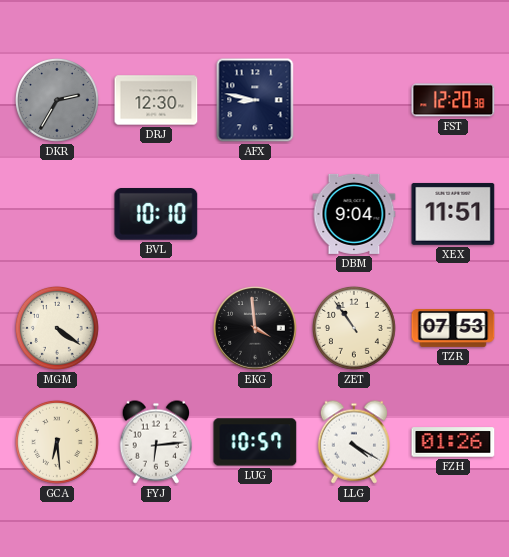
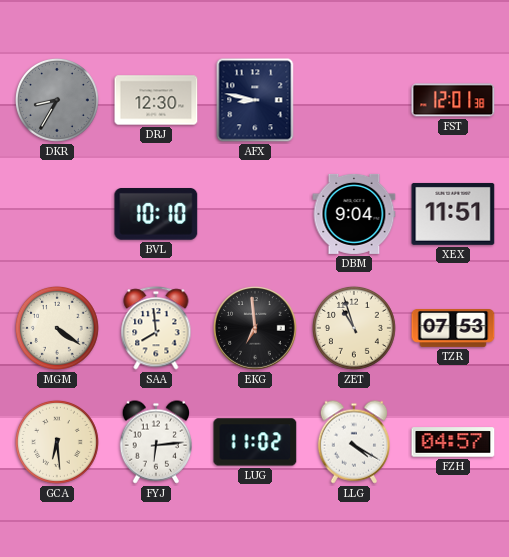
DKR: 2:35 -> 8:35 (57, 100)
FST: 12:20 -> 12:01 (453, 100)
SAA: none -> 7:59 (156, 328)
EKG: 3:59 -> 6:59 (255, 328)
ZET: 10:54 -> 10:57 (354, 328)
LUG: 10:57 -> 11:02 (255, 442)
FZH: 01:26 -> 04:57 (453, 442)
